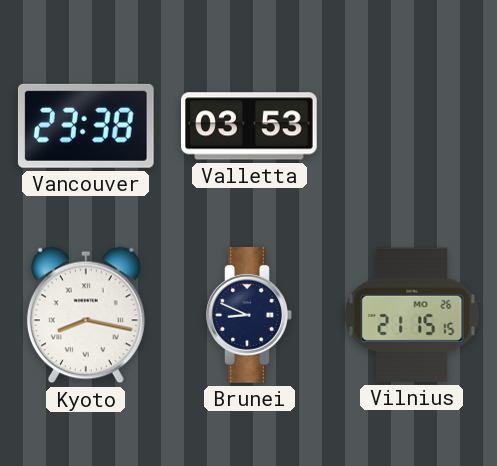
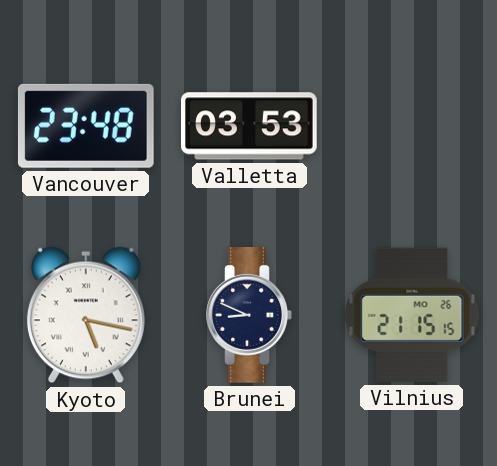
Vancouver: 23:38 -> 23:48 (86, 126)
Kyoto: 8:17 -> 5:17 (86, 315)
